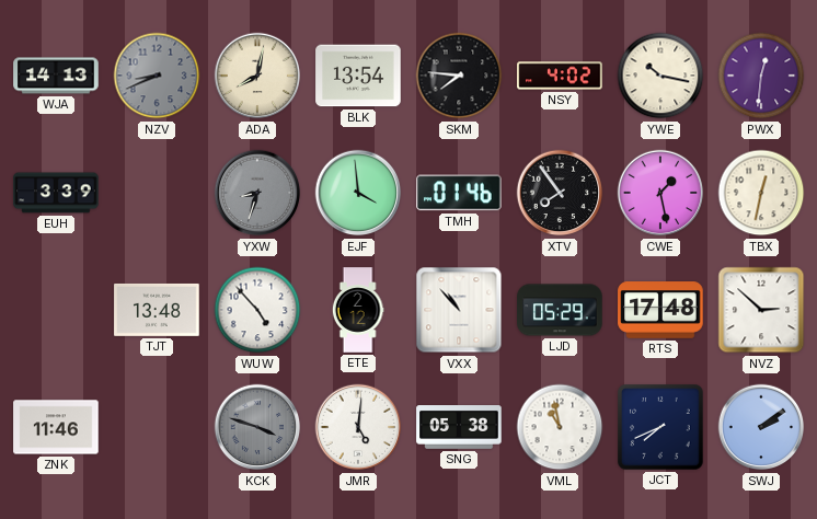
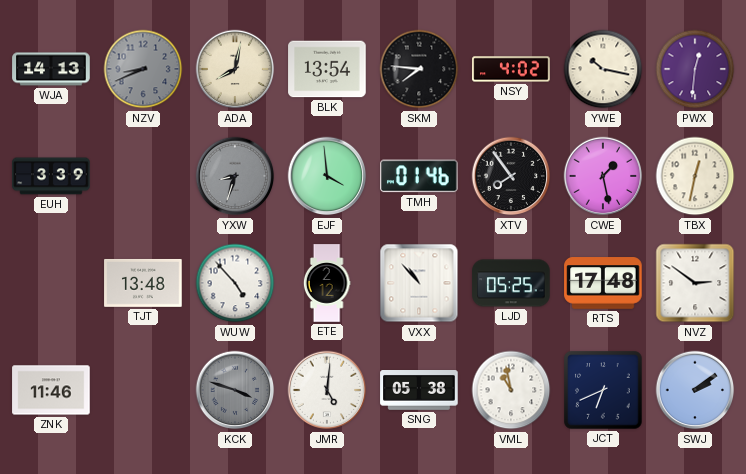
LJD: 05:29 -> 05:25 (511, 283)
NVZ: 2:52 -> 2:51 (695, 283)
JCT: 7:41 -> 6:41 (603, 390)
